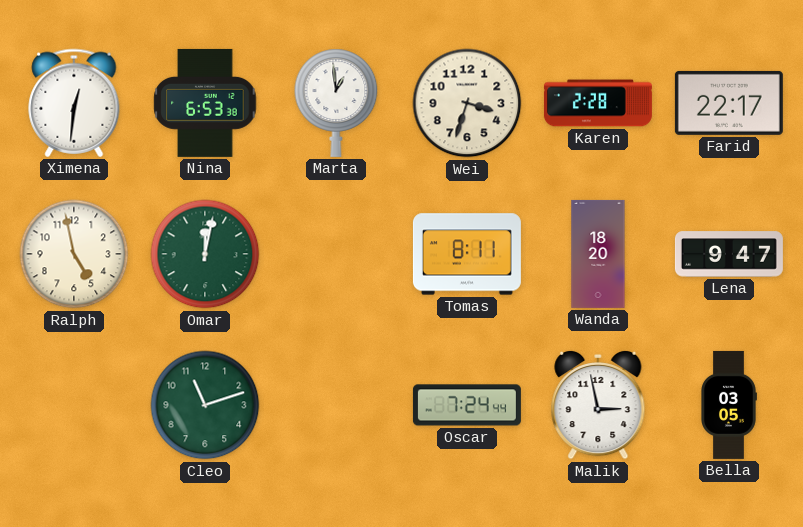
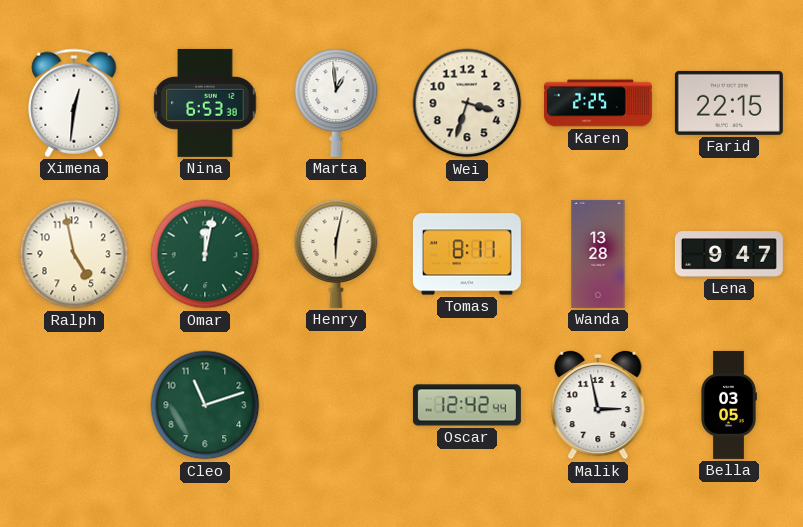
Karen: 2:28 -> 2:25 (598, 103)
Farid: 22:17 -> 22:15 (729, 103)
Henry: none -> 6:02 (336, 254)
Wanda: 18:20 -> 13:28 (598, 254)
Oscar: 7:24 -> 12:42 (467, 405)
